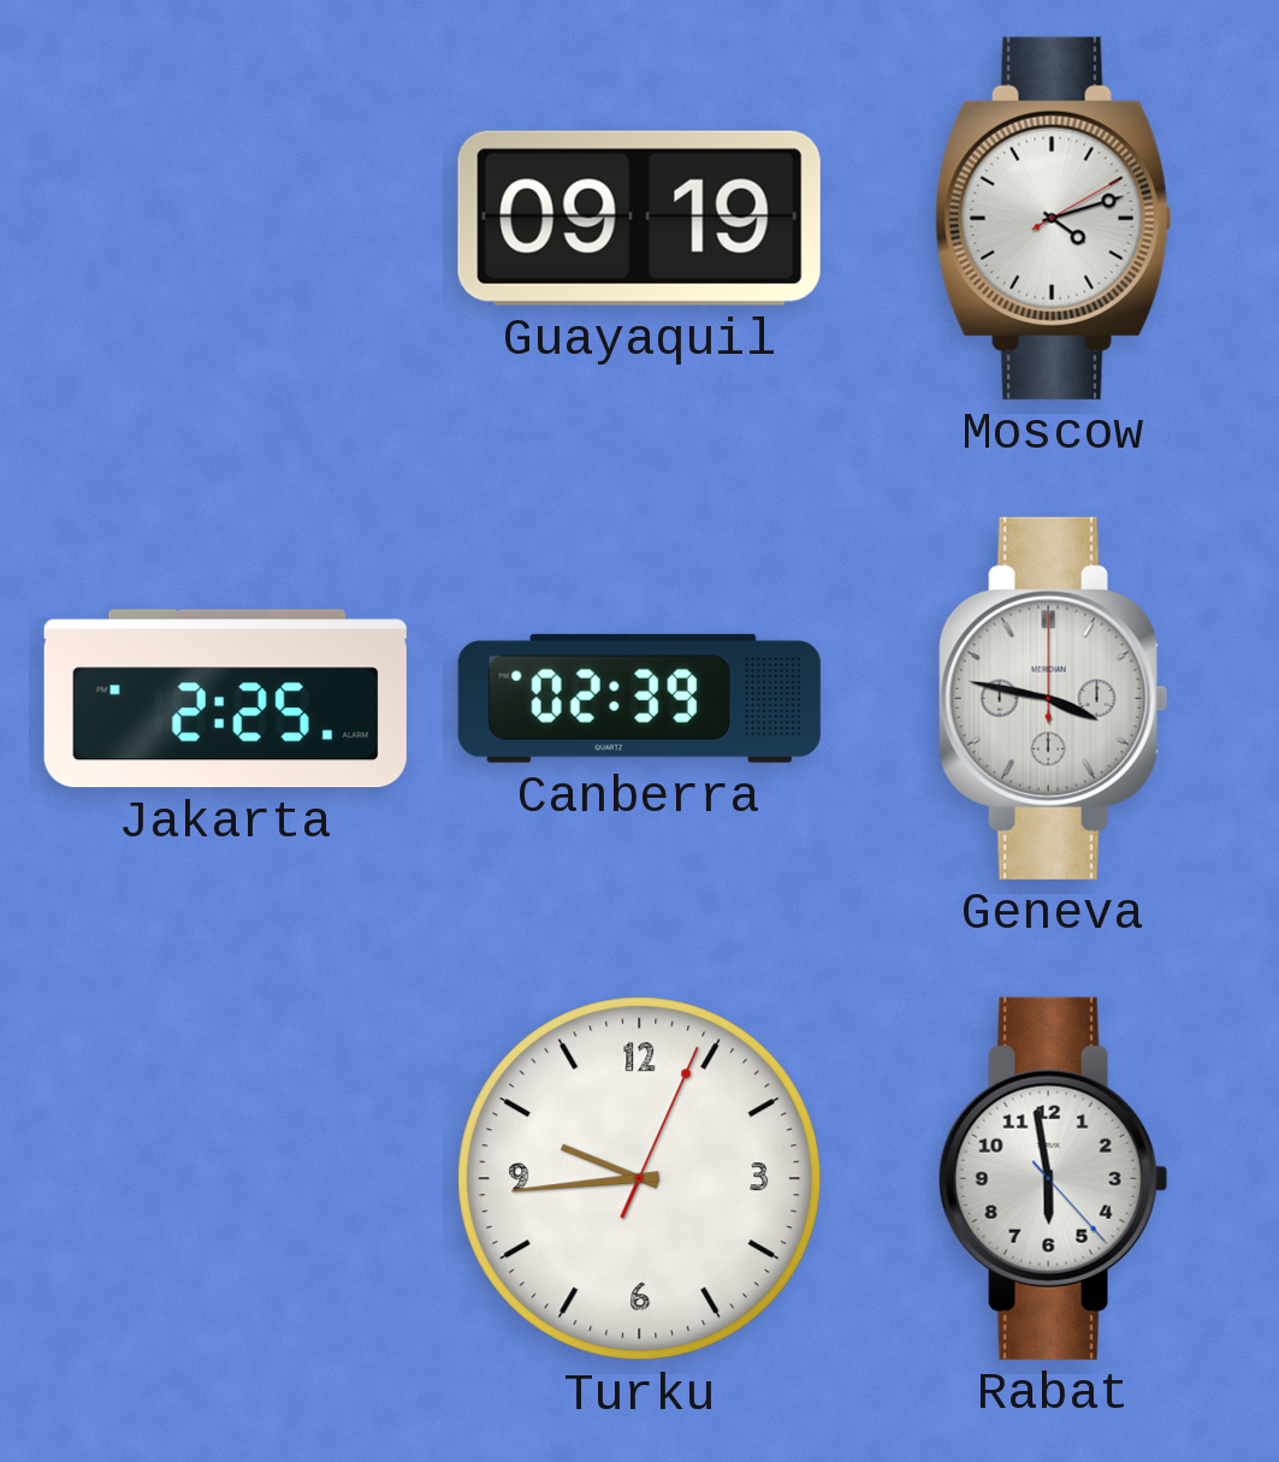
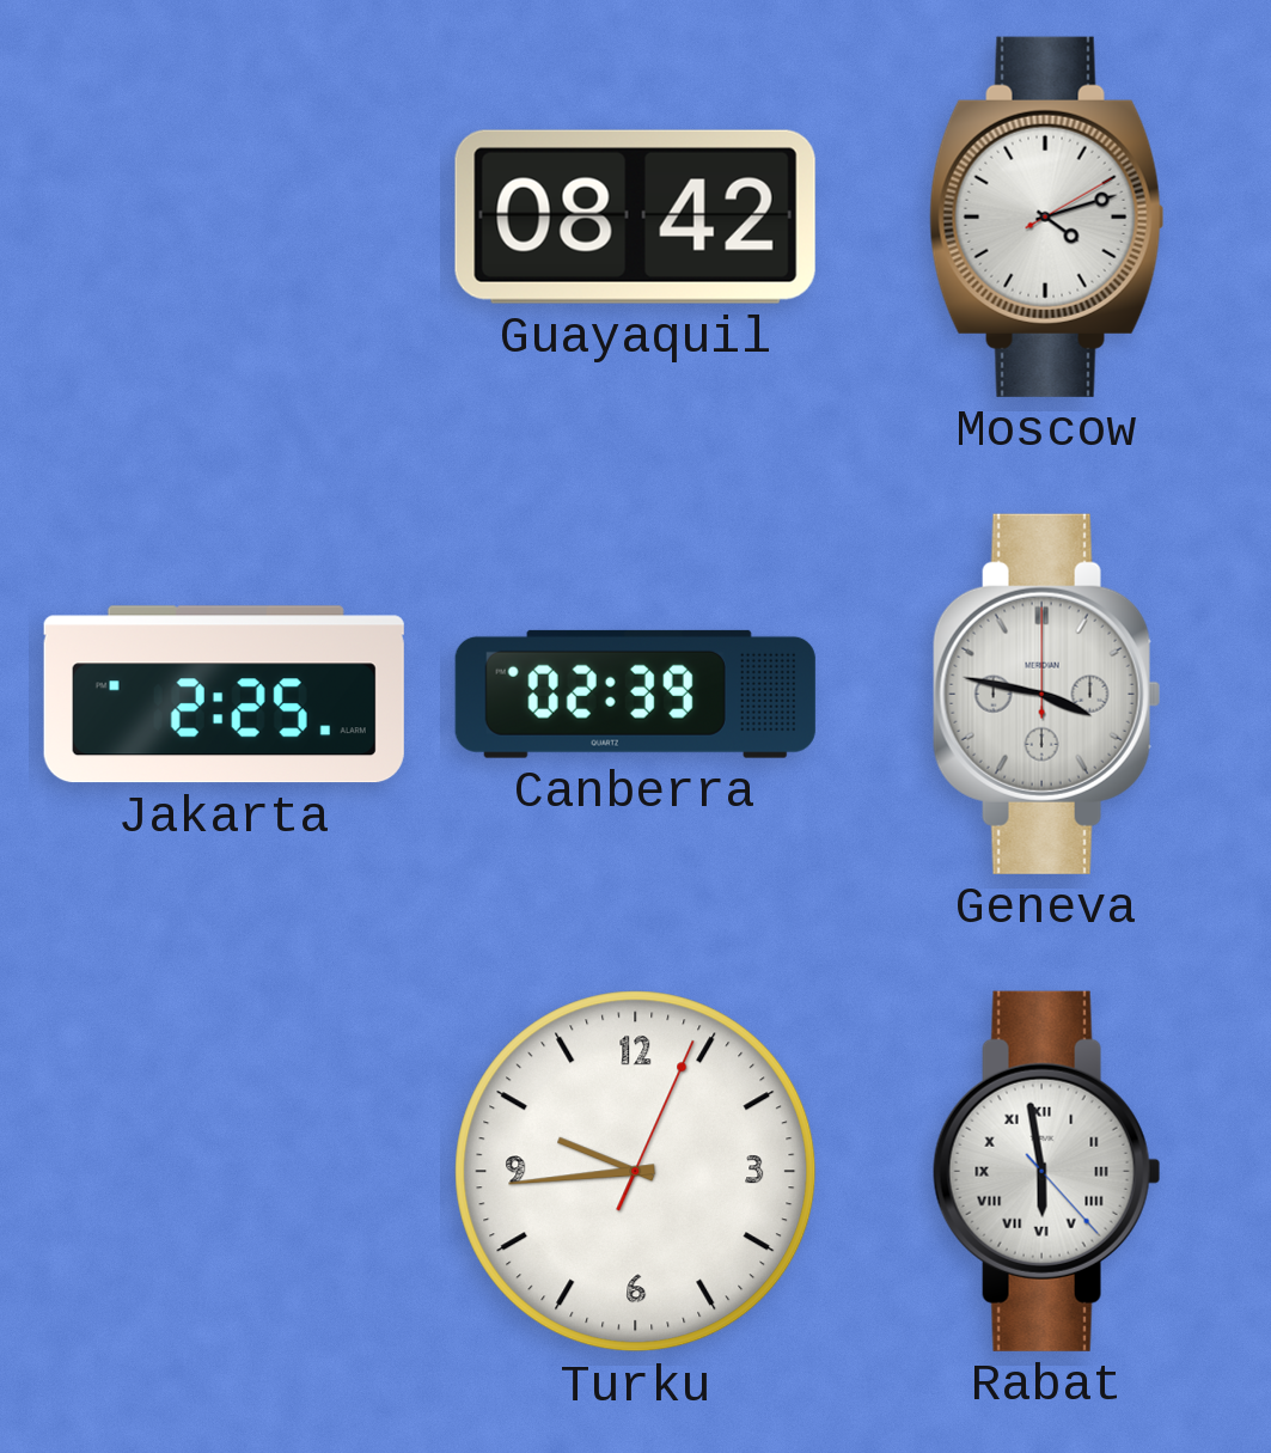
Guayaquil: 09:19 -> 08:42 (635, 216)
Rabat numerals: Arabic -> Roman (1046, 1171)
